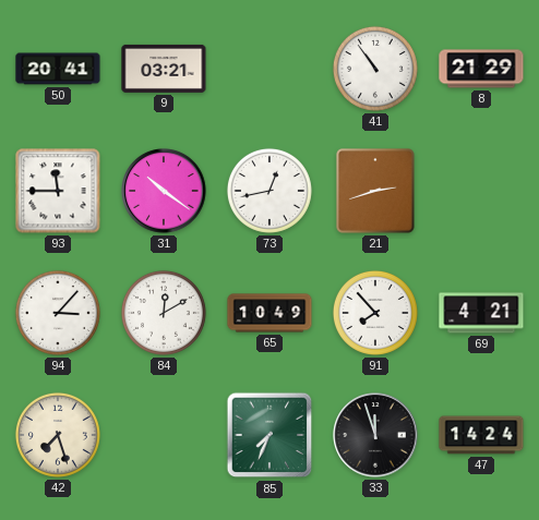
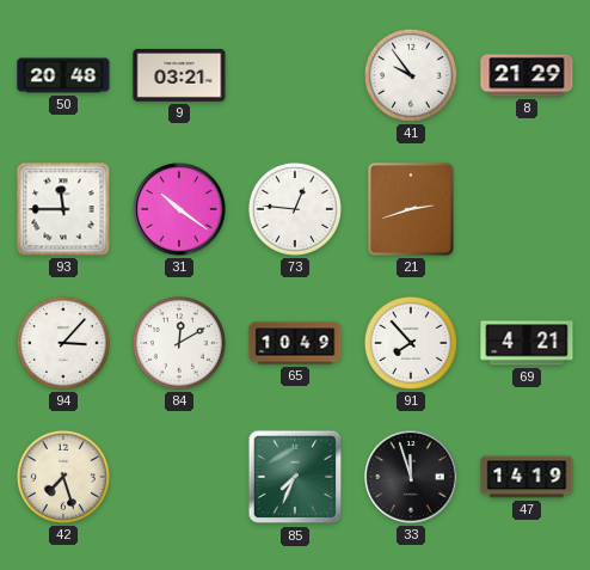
50: 20:41 -> 20:48 (63, 75)
41: 10:54 -> 9:54 (411, 75)
73: 12:43 -> 12:46 (295, 209)
47: 14:24 -> 14:19 (527, 477)
